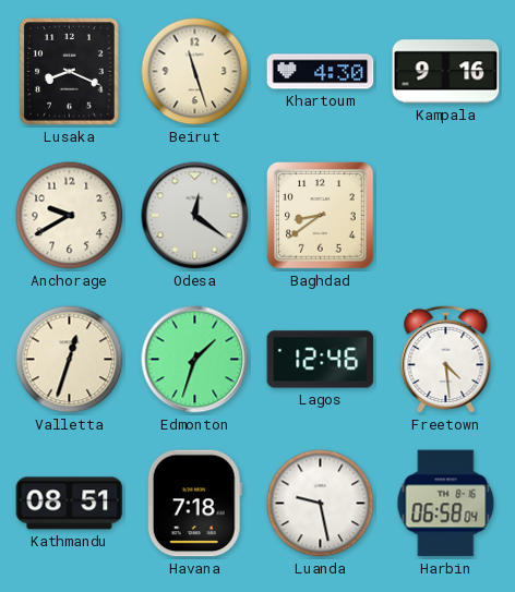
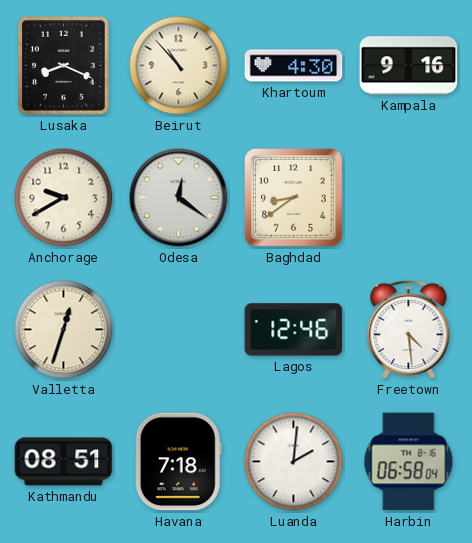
Beirut: 11:27 -> 10:53 (179, 66)
Edmonton: 1:33 -> none (195, 360)
Luanda: 9:28 -> 2:01 (294, 462)
